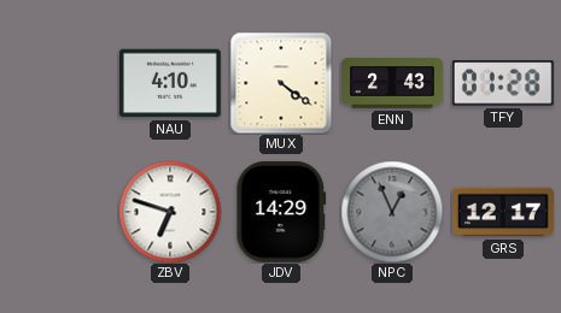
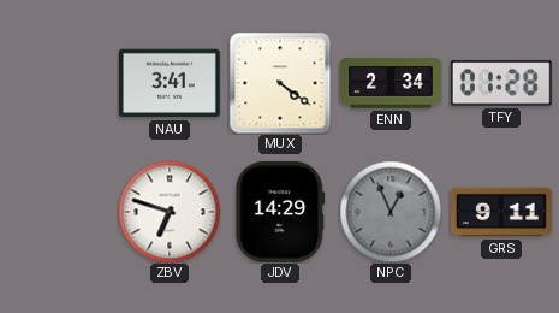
NAU: 4:10 -> 3:41 (170, 83)
ENN: 2:43 -> 2:34 (392, 83)
GRS: 12:17 -> 9:11 (502, 212)
